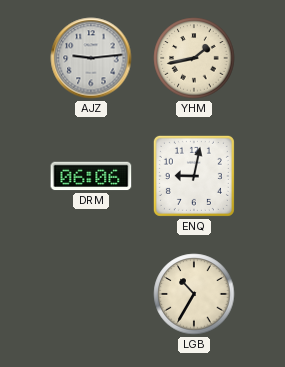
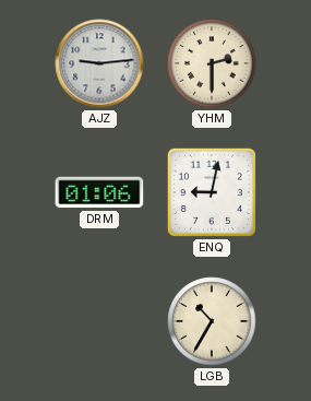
YHM: 1:43 -> 2:30 (212, 63)
DRM: 06:06 -> 01:06 (99, 192)
